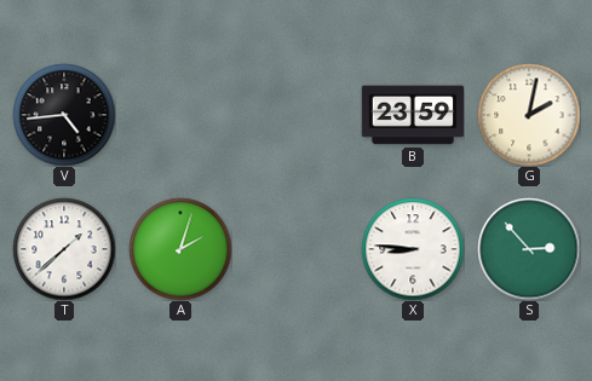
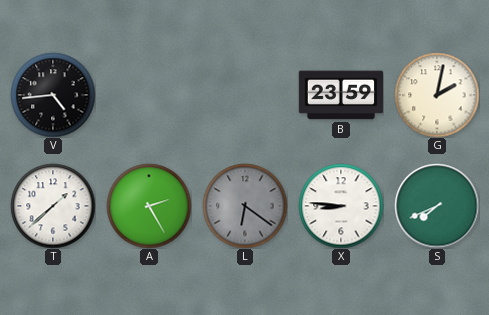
A: 2:03 -> 2:25 (149, 206)
L: none -> 6:21 (245, 206)
S: 2:53 -> 7:41 (437, 206)
